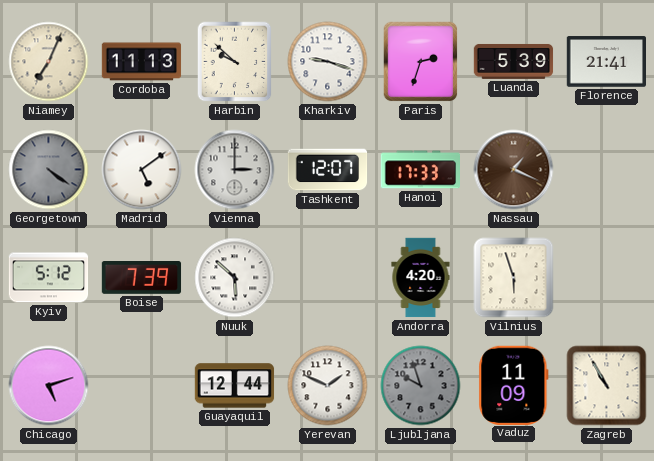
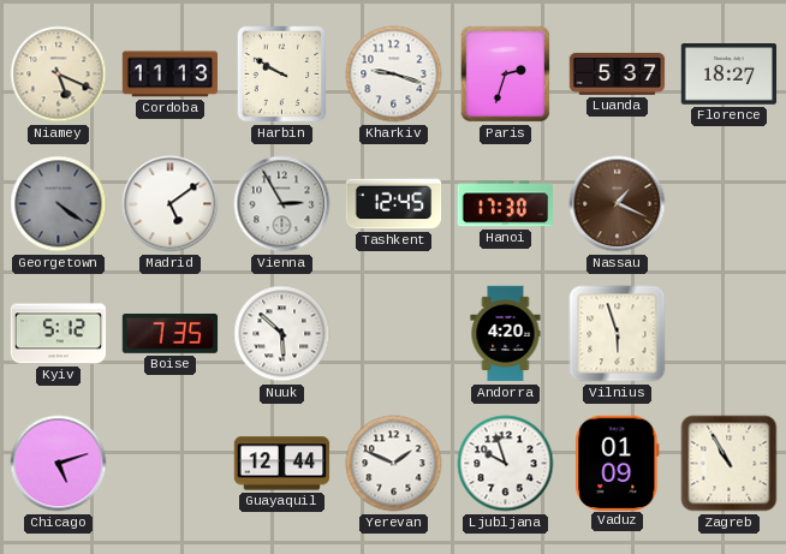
Niamey: 7:04 -> 5:19 (59, 75)
Harbin: 9:52 -> 9:50 (282, 75)
Luanda: 5:39 -> 5:37 (618, 73)
Florence: 21:41 -> 18:27 (728, 75)
Vienna: 3:00 -> 2:55 (282, 204)
Tashkent: 12:07 -> 12:45 (394, 204)
Hanoi: 17:33 -> 17:30 (505, 204)
Boise: 7:39 -> 7:35 (171, 334)
Ljubljana dial: grey -> white (506, 464)
Vaduz: 11:09 -> 01:09 (618, 463)
